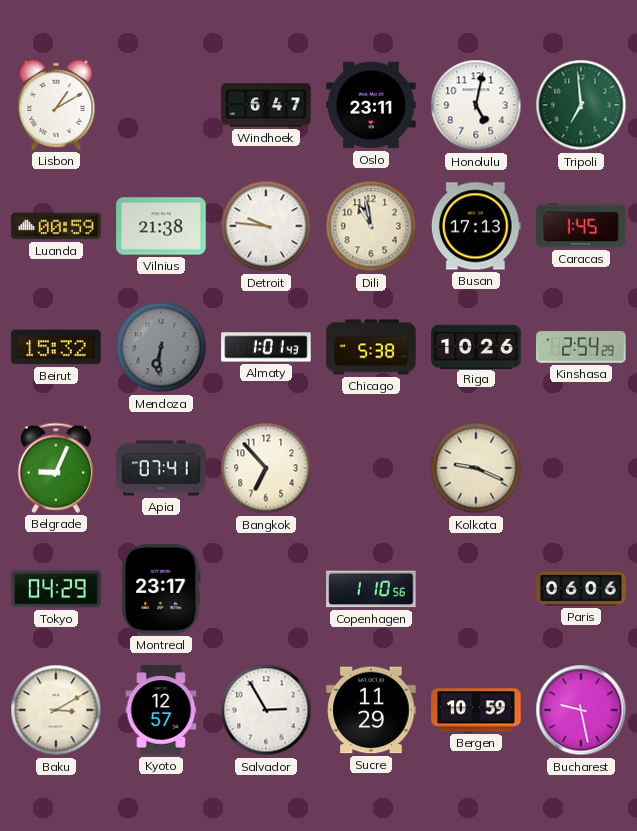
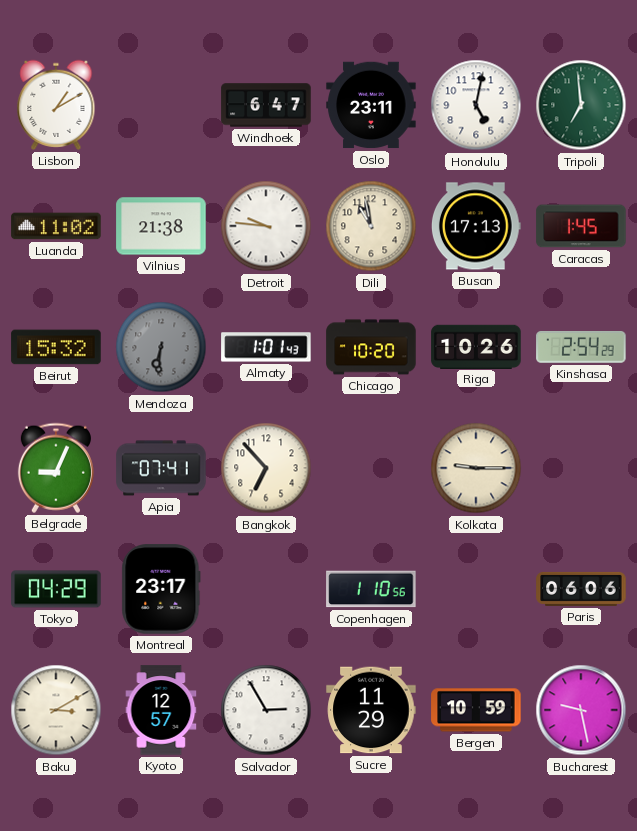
Luanda: 00:59 -> 11:02 (56, 226)
Chicago: 5:38 -> 10:20 (371, 347)
Kolkata: 9:19 -> 9:15 (476, 468)
